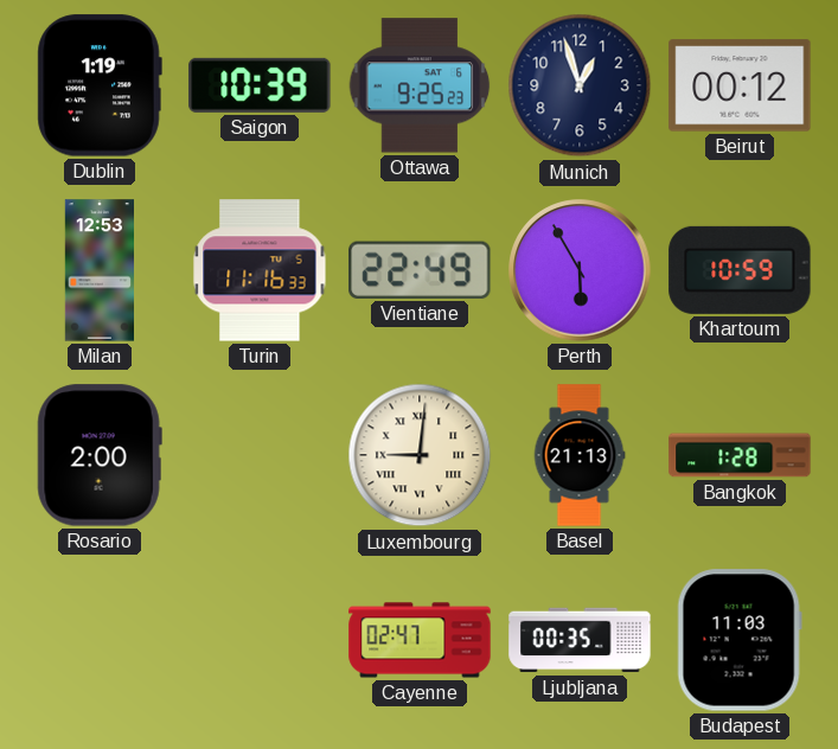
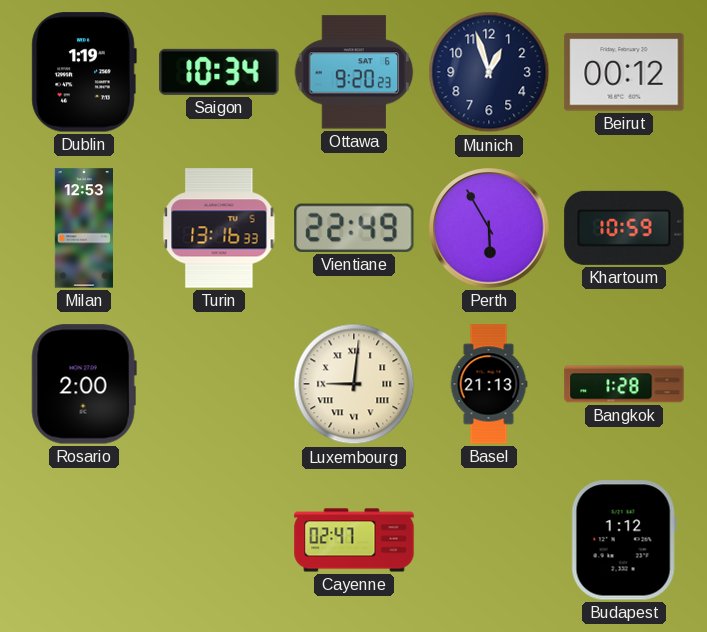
Saigon: 10:39 -> 10:34 (219, 72)
Ottawa: 9:25 -> 9:20 (354, 72)
Turin: 11:16 -> 13:16 (219, 228)
Ljubljana: 00:35 -> none (580, 640)
Budapest: 11:03 -> 1:12 (624, 540)
